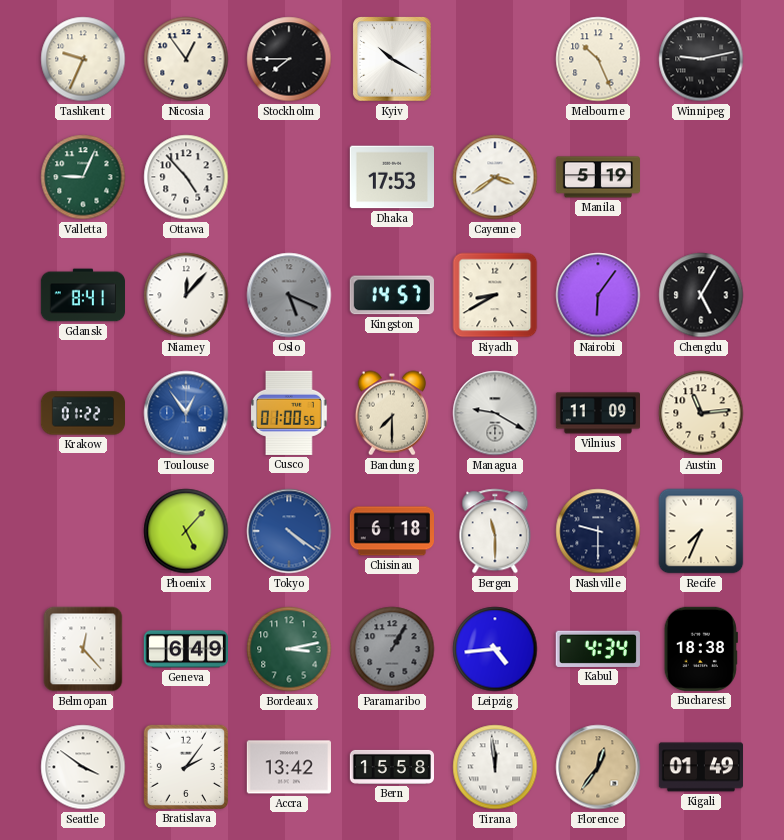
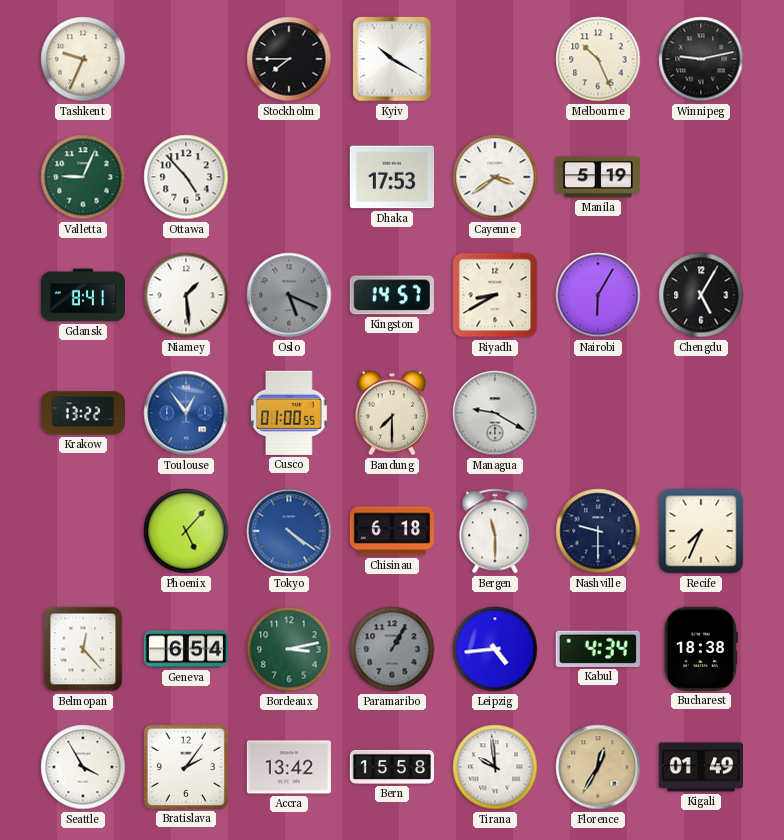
Nicosia: 12:54 -> none (186, 59)
Niamey: 12:07 -> 1:29 (186, 295)
Nairobi: 6:06 -> 6:05 (598, 295)
Krakow: 01:22 -> 13:22 (82, 413)
Vilnius: 11:09 -> none (597, 413)
Austin: 11:14 -> none (701, 413)
Geneva: 6:49 -> 6:54 (185, 649)
Seattle: 3:51 -> 3:55 (83, 767)
Tirana: 11:59 -> 9:59 (495, 767)
Florence: 12:36 -> 12:35 (598, 767)
